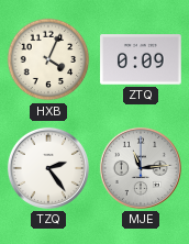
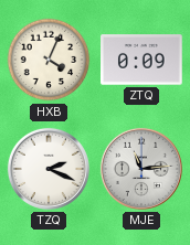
TZQ: 2:24 -> 2:19 (49, 169)
